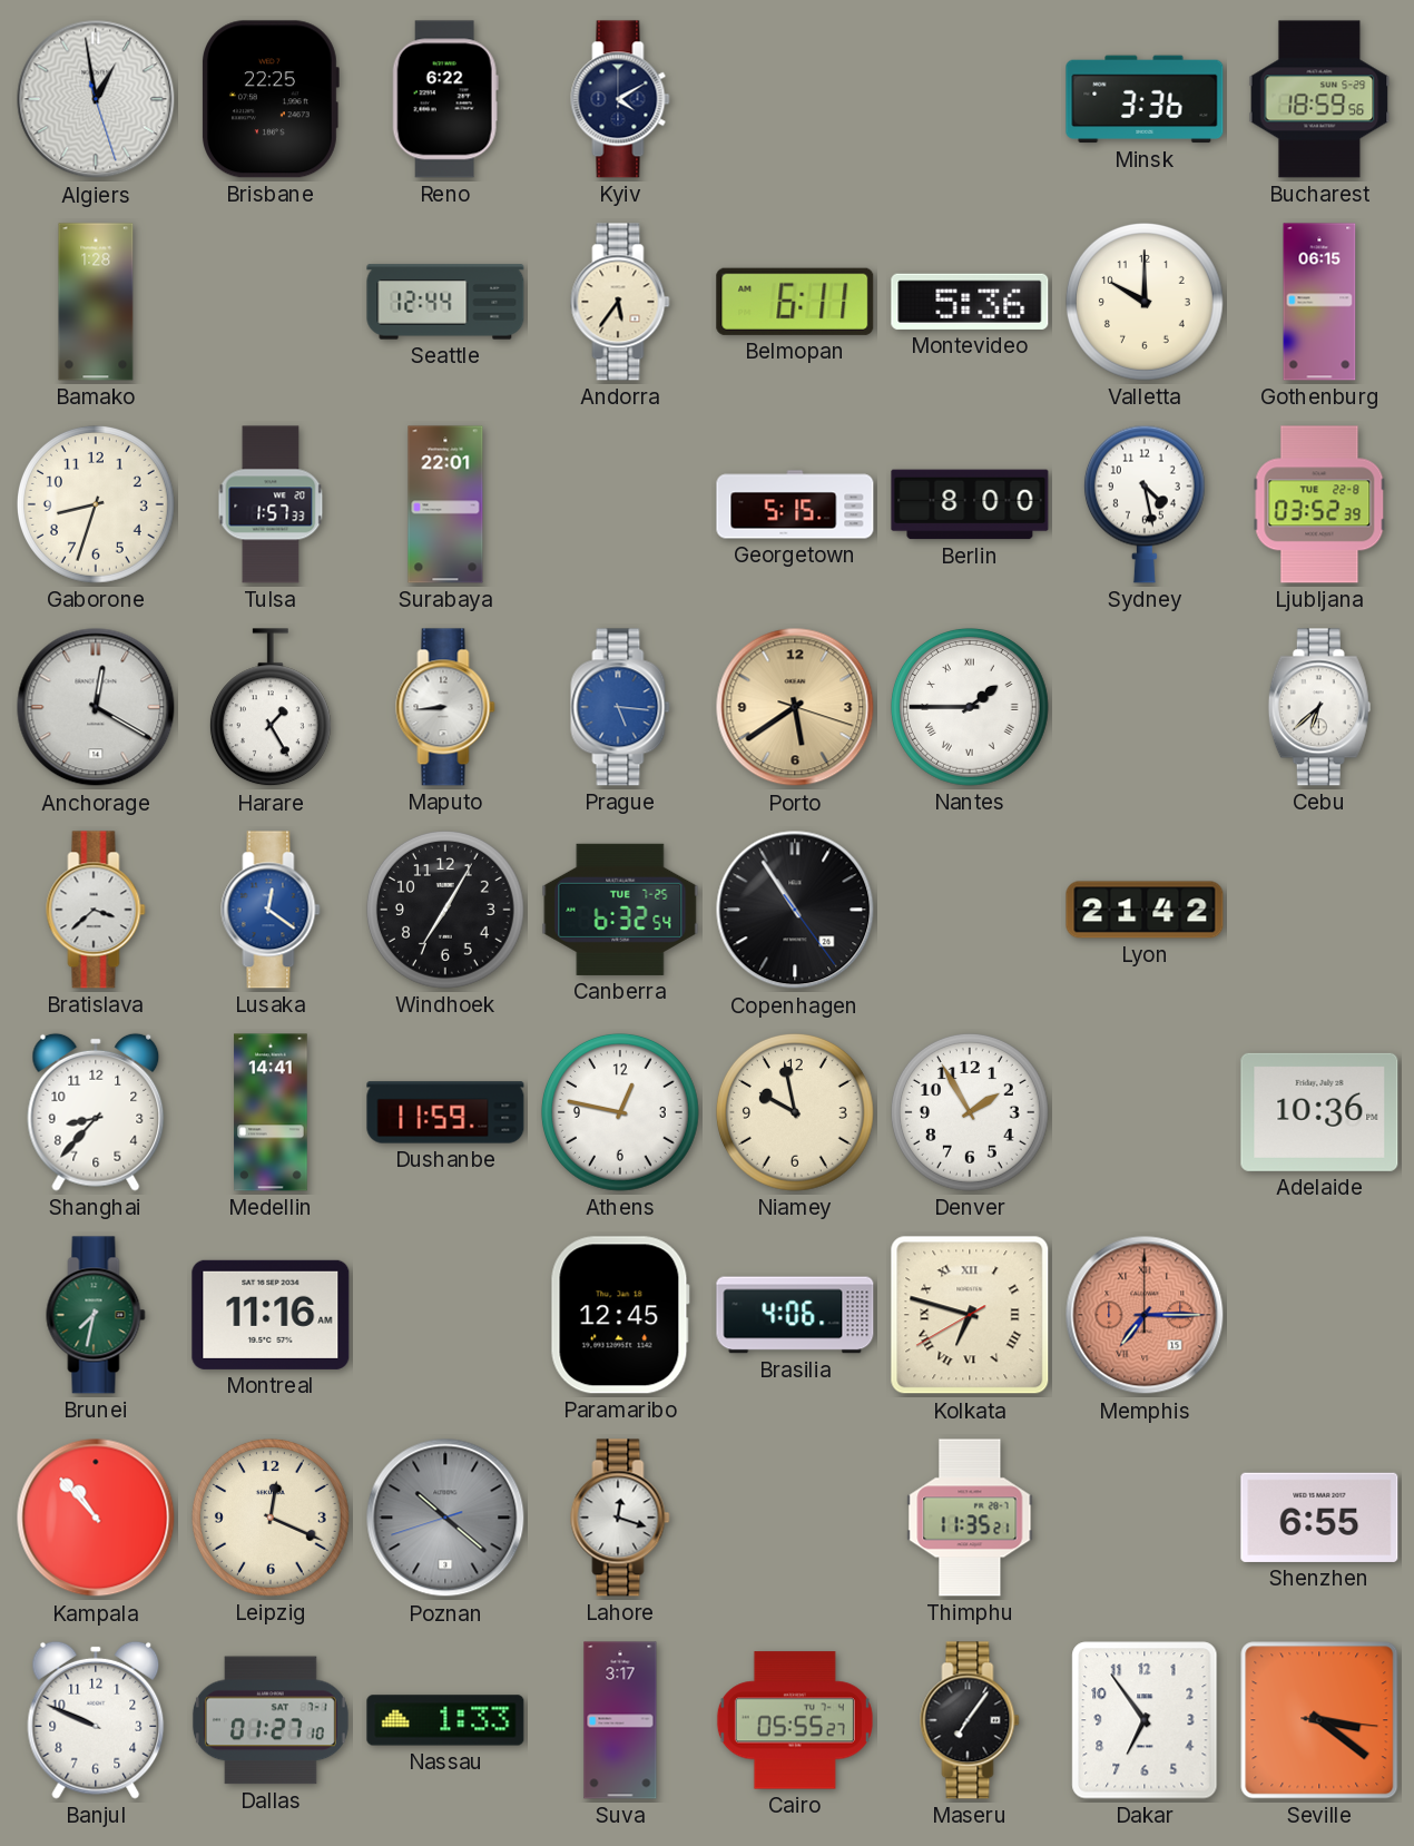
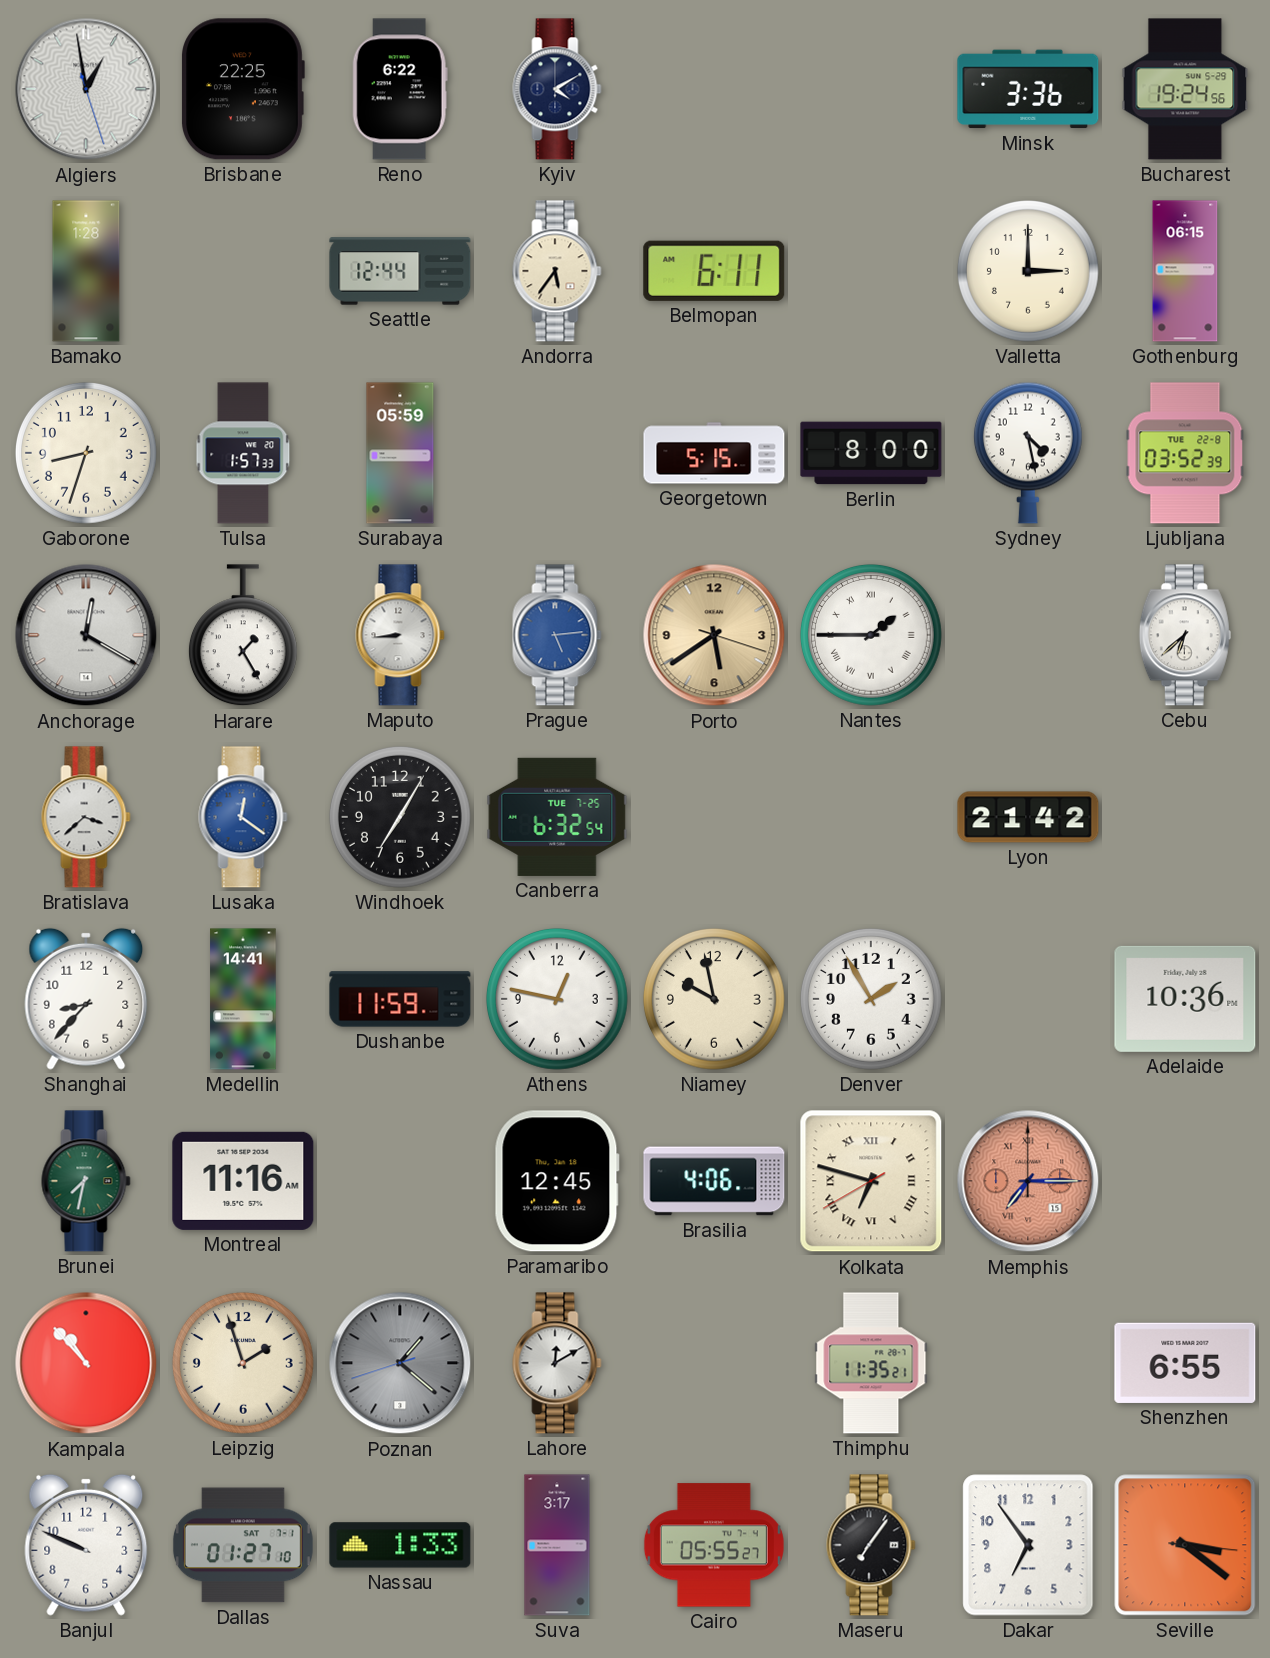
Bucharest: 18:59 -> 19:24 (1185, 89)
Montevideo: 5:36 -> none (970, 302)
Valletta: 10:00 -> 3:00 (1028, 272)
Surabaya: 22:01 -> 05:59 (400, 453)
Prague: 5:16 -> 5:14 (557, 635)
Copenhagen: 10:54 -> none (795, 910)
Leipzig: 12:19 -> 1:57 (243, 1364)
Poznan: 10:21 -> 1:21 (400, 1363)
Lahore: 12:18 -> 12:10 (557, 1363)
